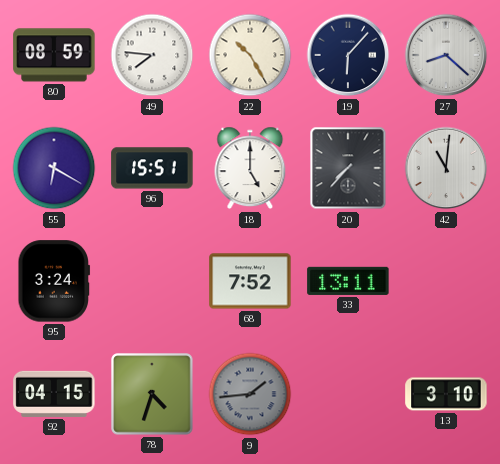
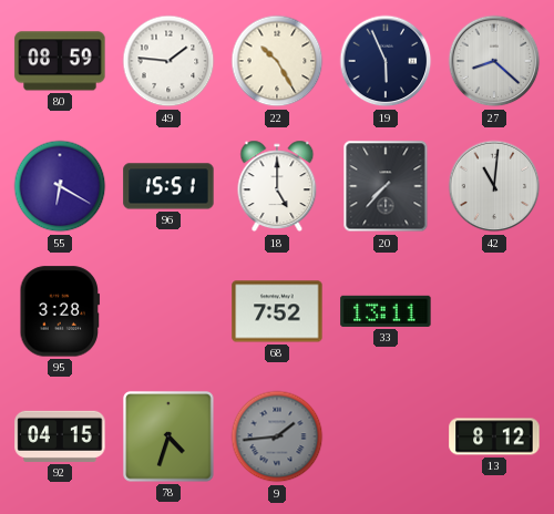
49: 7:46 -> 1:46 (168, 61)
19: 6:07 -> 5:56 (386, 61)
95: 3:24 -> 3:28 (60, 311)
13: 3:10 -> 8:12 (494, 436)
